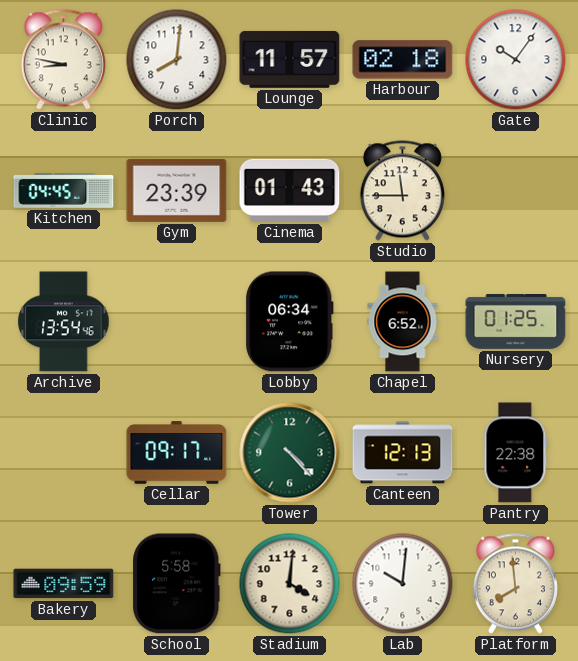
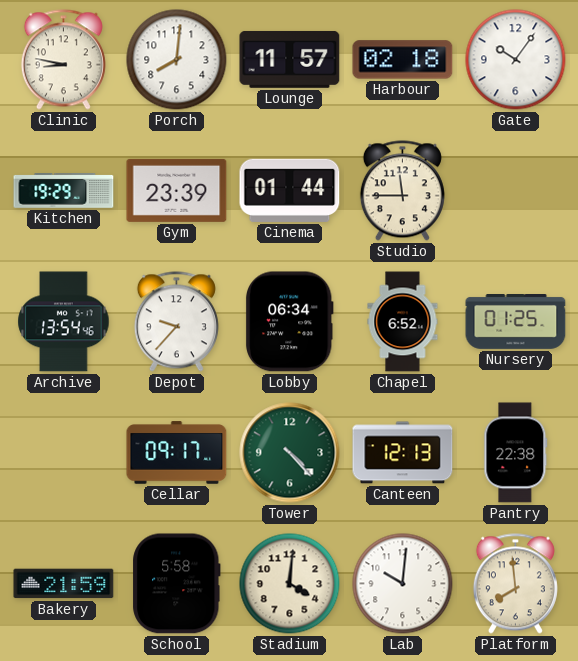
Kitchen: 04:45 -> 19:29 (64, 191)
Cinema: 01:43 -> 01:44 (290, 190)
Depot: none -> 9:37 (176, 322)
Bakery: 09:59 -> 21:59 (64, 584)
